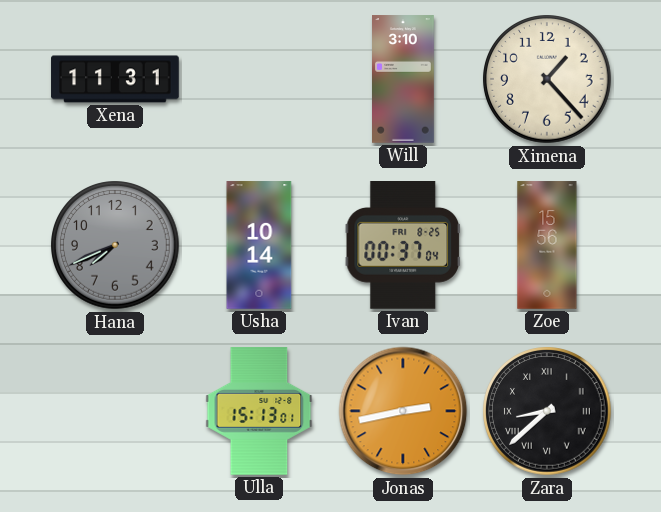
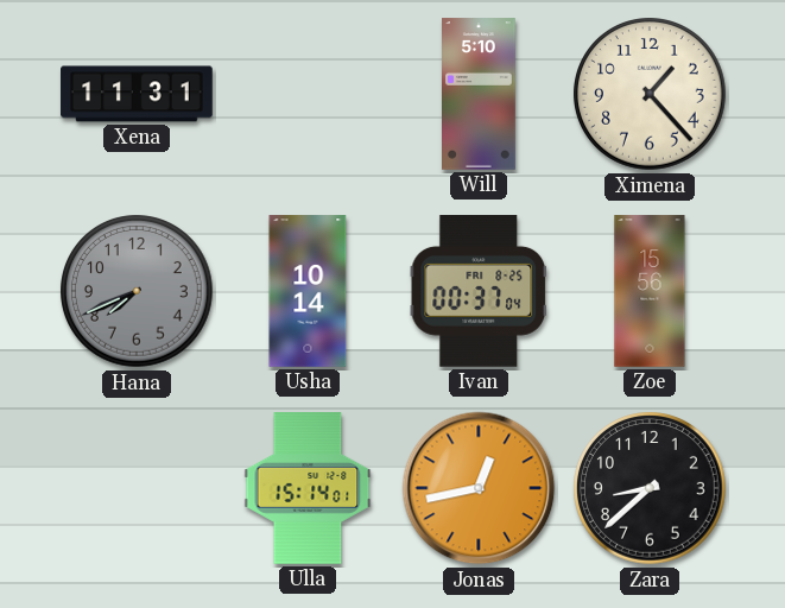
Will: 3:10 -> 5:10 (480, 94)
Ulla: 15:13 -> 15:14 (308, 488)
Jonas: 2:43 -> 12:43 (479, 488)
Zara numerals: Roman -> Arabic (650, 488)
